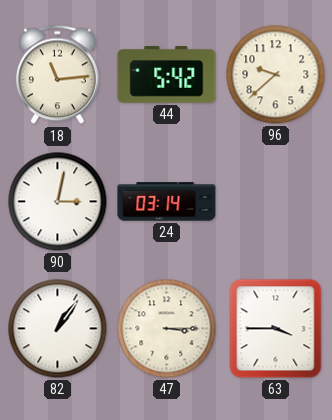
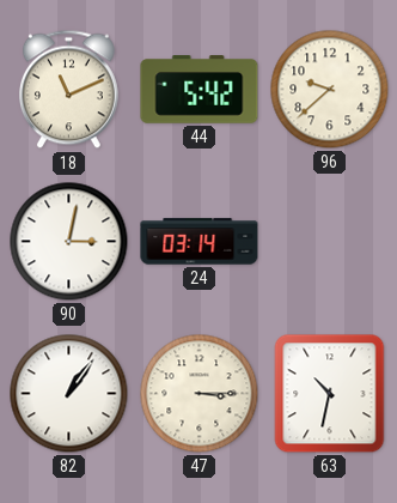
18: 11:14 -> 11:11 (68, 90)
63: 3:45 -> 10:32 (330, 394)
